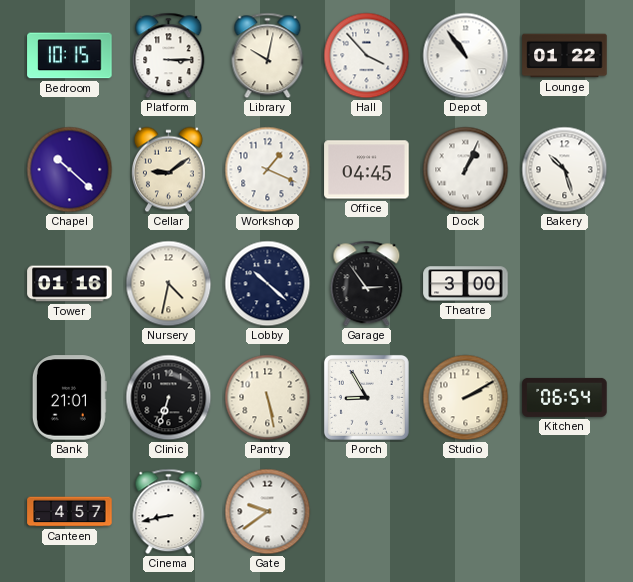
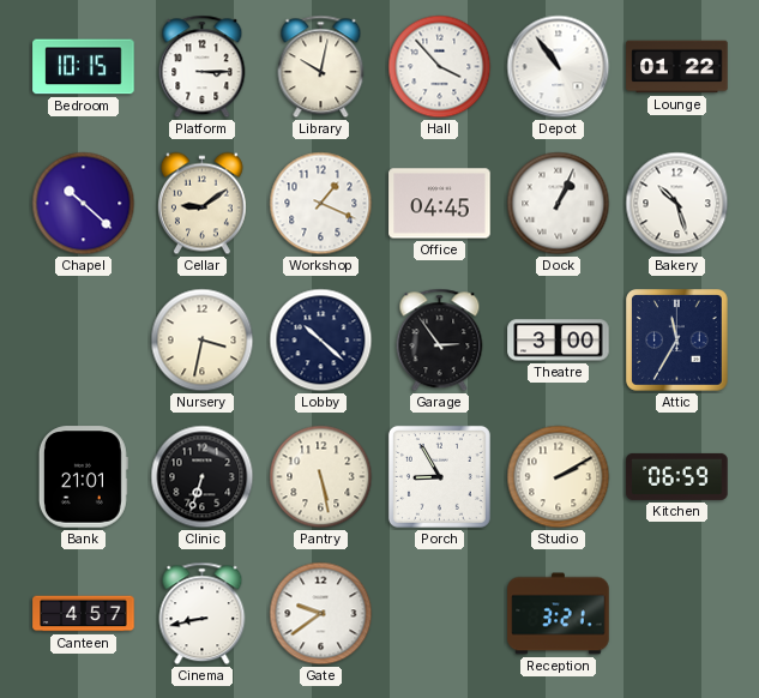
Tower: 01:16 -> none (70, 284)
Nursery: 4:32 -> 3:32 (203, 341)
Attic: none -> 11:35 (677, 341)
Kitchen: 06:54 -> 06:59 (677, 476)
Reception: none -> 3:21 (559, 614)
